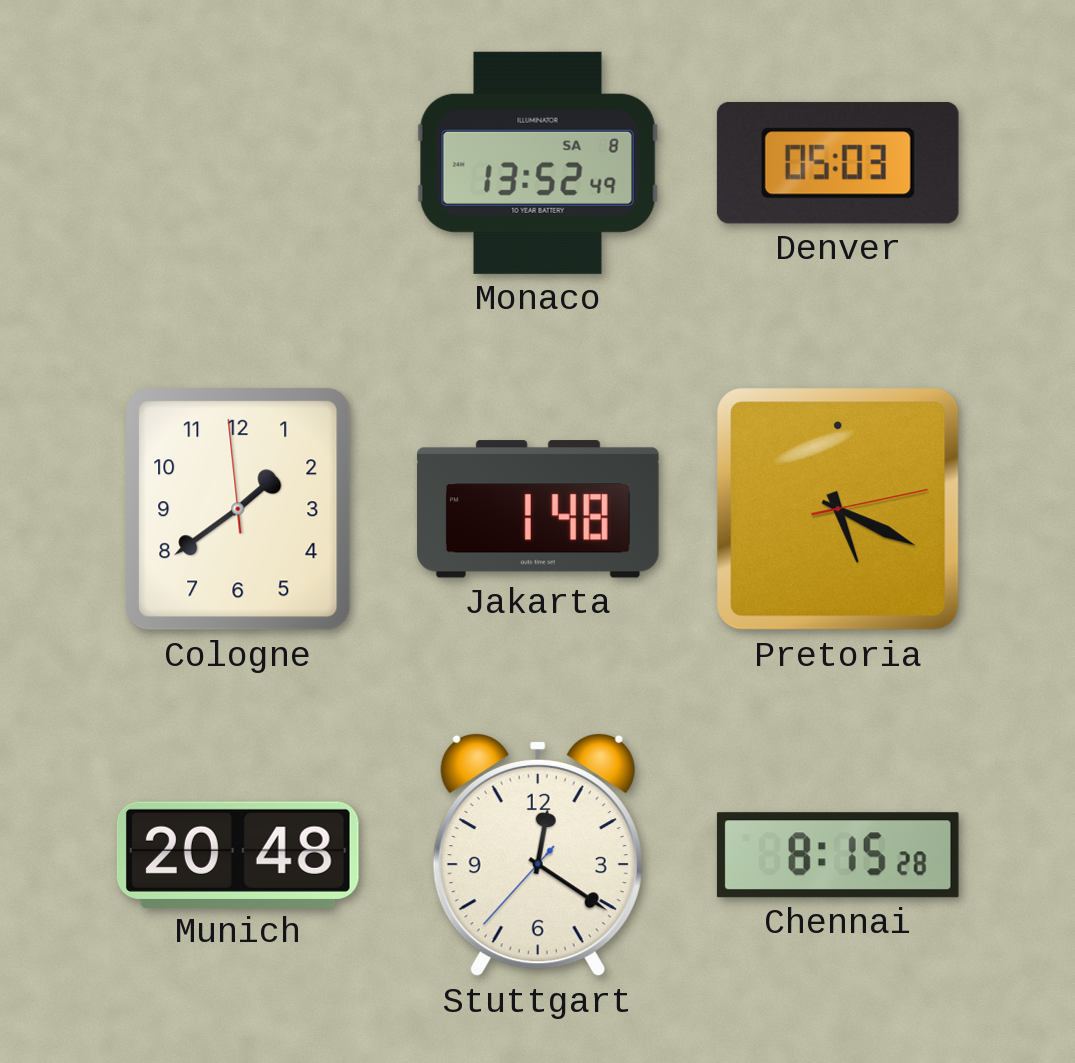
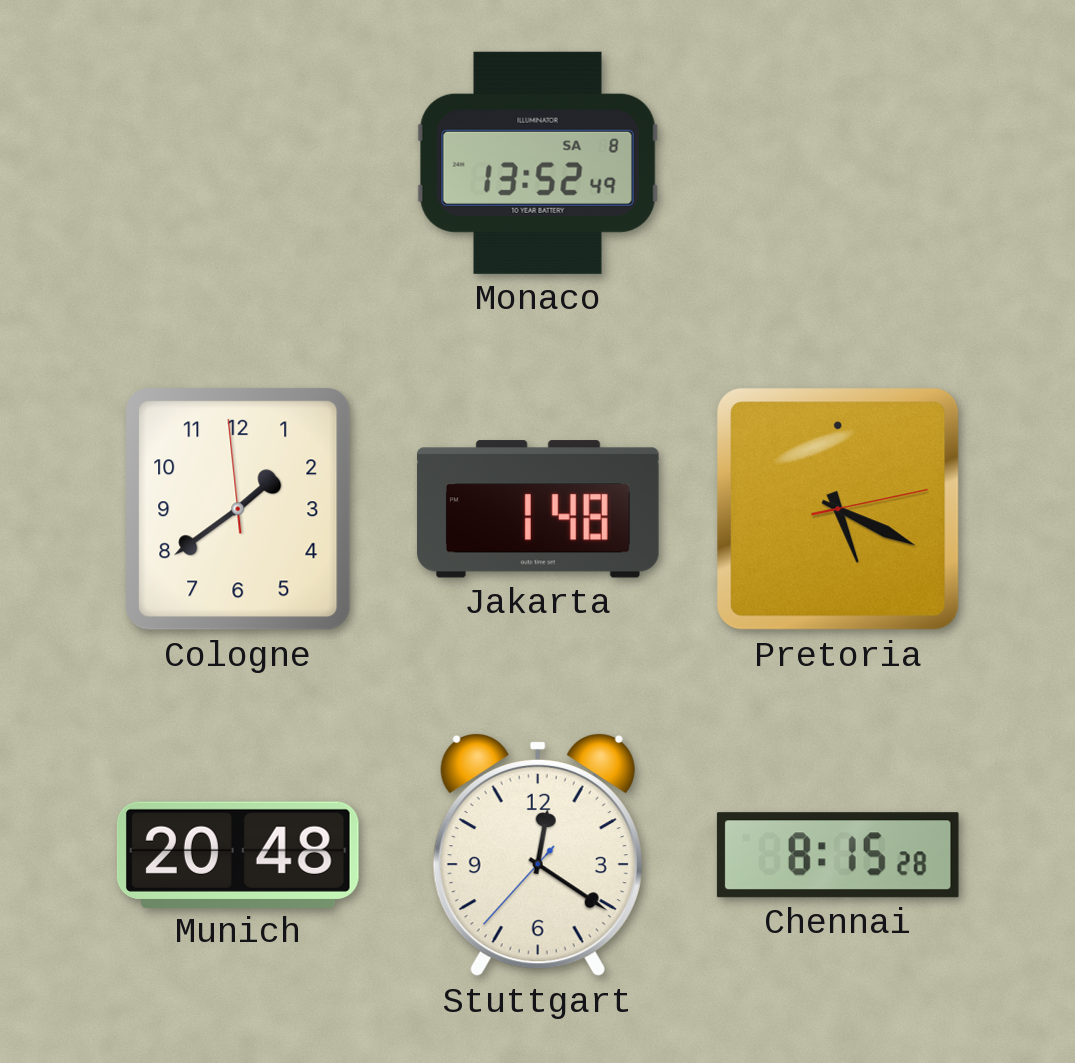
Denver: 05:03 -> none (838, 163)
